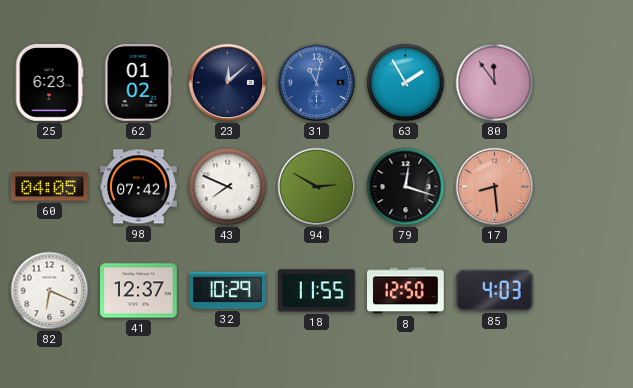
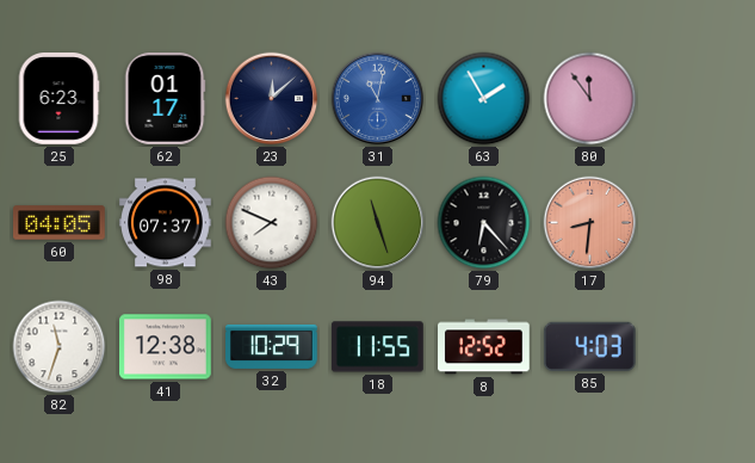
62: 01:02 -> 01:17 (166, 99)
98: 07:42 -> 07:37 (166, 223)
94: 2:50 -> 11:27 (378, 223)
79: 12:18 -> 6:23 (484, 223)
17: 8:29 -> 8:31 (590, 223)
82: 6:19 -> 11:33 (60, 347)
41: 12:37 -> 12:38 (166, 347)
8: 12:50 -> 12:52 (484, 347)
